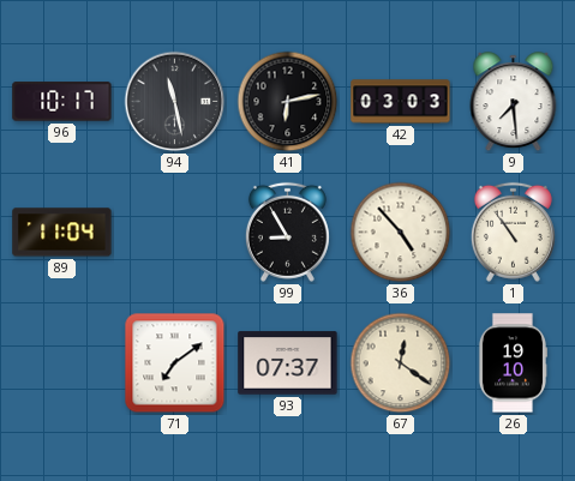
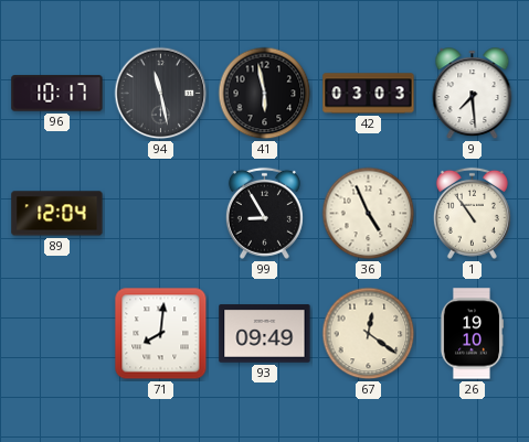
41: 6:13 -> 5:58 (265, 94)
89: 11:04 -> 12:04 (57, 214)
36: 4:53 -> 4:56 (369, 214)
71: 7:09 -> 8:01 (161, 334)
93: 07:37 -> 09:49 (265, 334)
